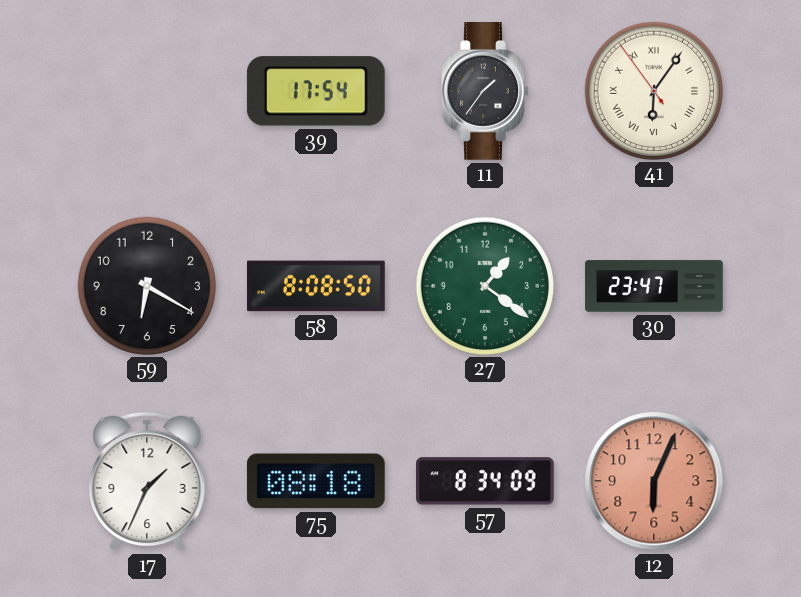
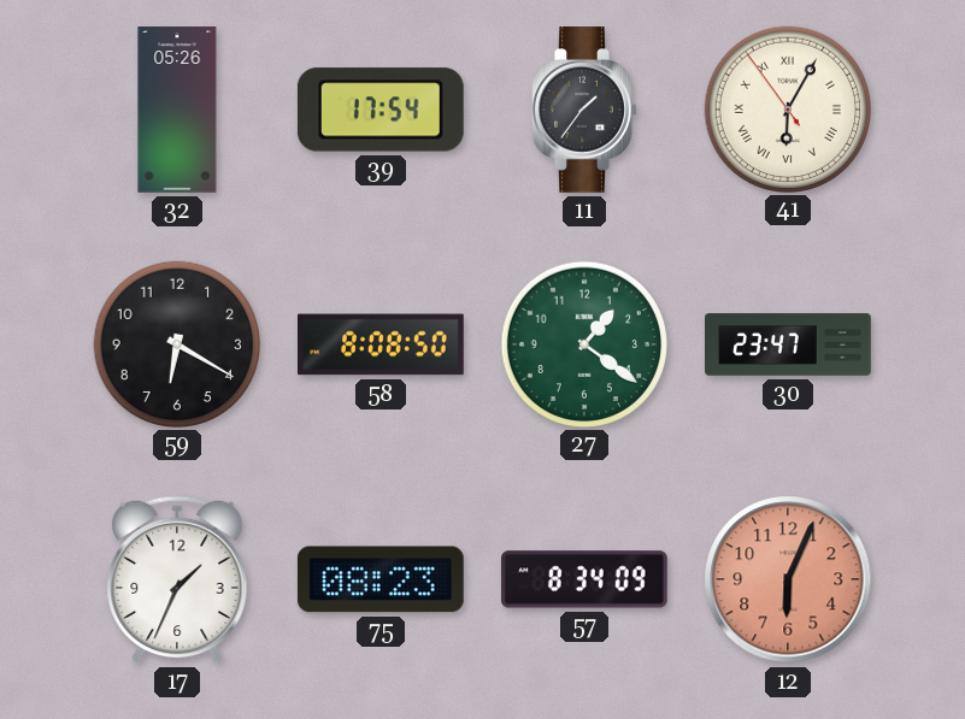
32: none -> 05:26 (177, 110)
41: 6:05 -> 6:04 (787, 108)
75: 08:18 -> 08:23 (381, 579)
